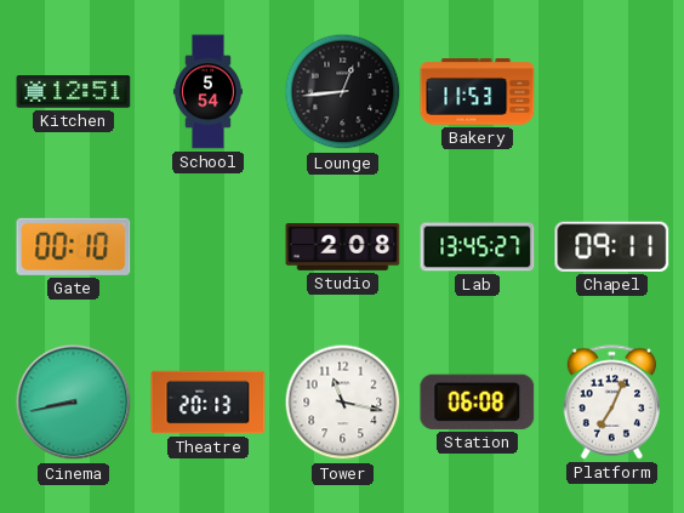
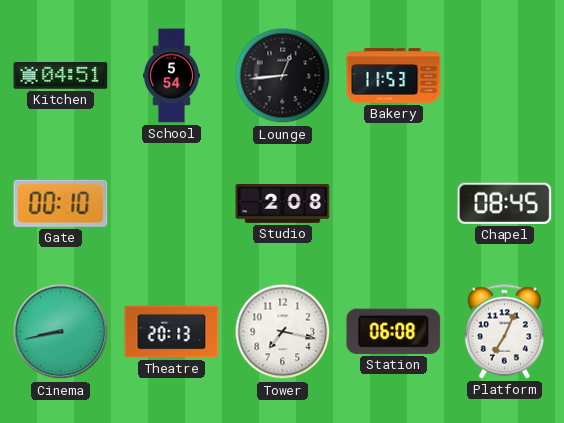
Kitchen: 12:51 -> 04:51 (61, 76)
Lab: 13:45 -> none (478, 247)
Chapel: 09:11 -> 08:45 (505, 203)
Tower: 11:17 -> 7:17 (283, 332)
